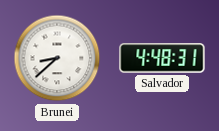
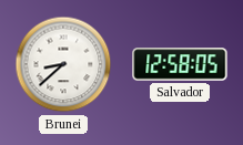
Salvador: 4:48 -> 12:58 (180, 64)
